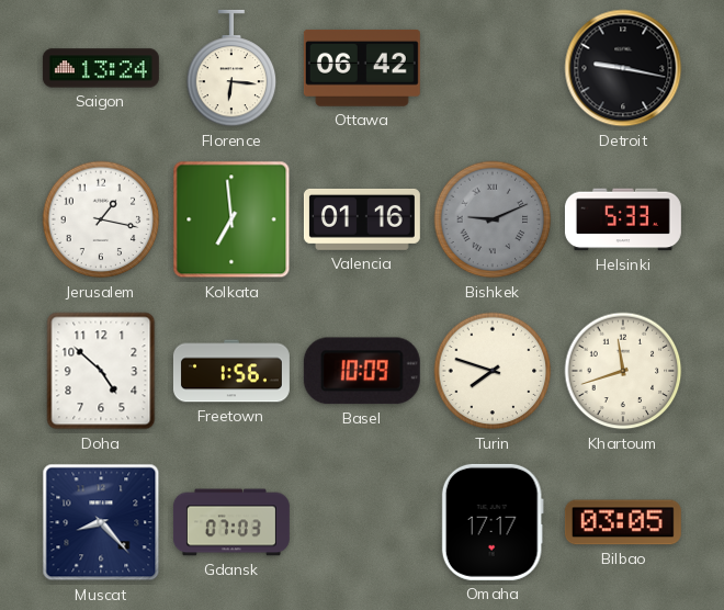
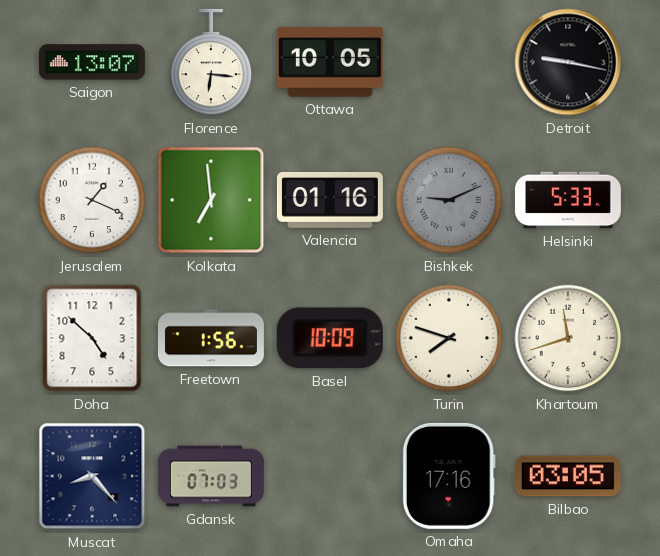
Saigon: 13:24 -> 13:07 (92, 62)
Ottawa: 06:42 -> 10:05 (330, 62)
Jerusalem: 1:17 -> 1:19 (92, 200)
Omaha: 17:17 -> 17:16 (449, 476)
